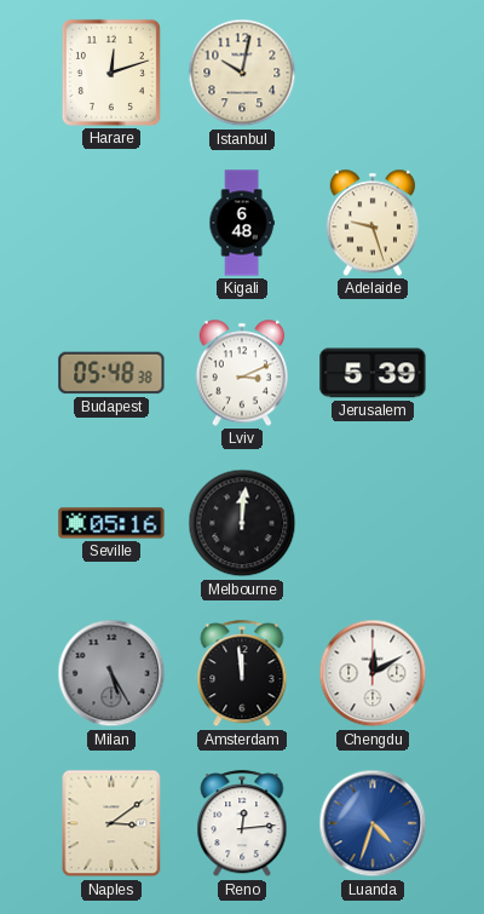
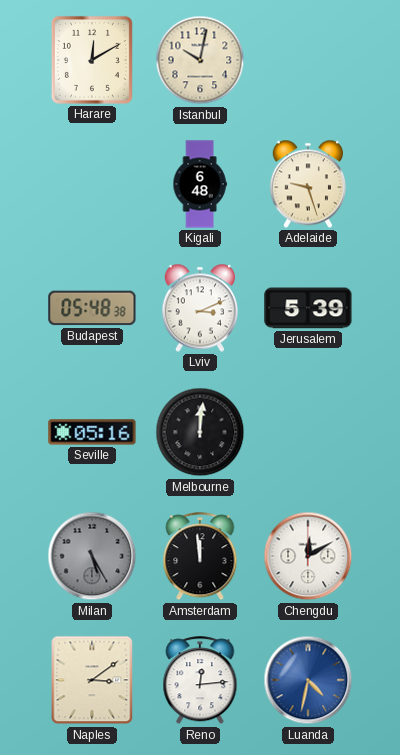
Harare: 12:12 -> 12:10 (92, 60)
Luanda: 4:33 -> 4:32 (308, 680)
